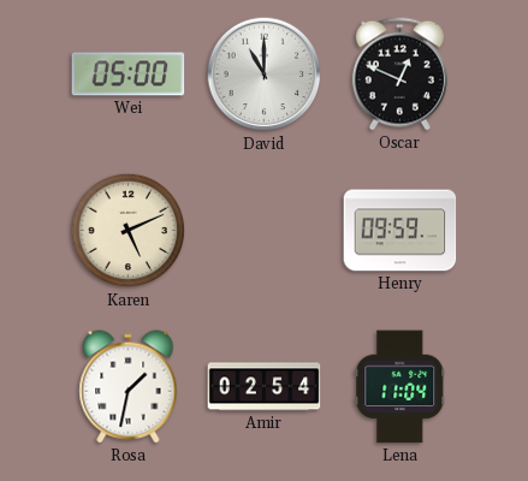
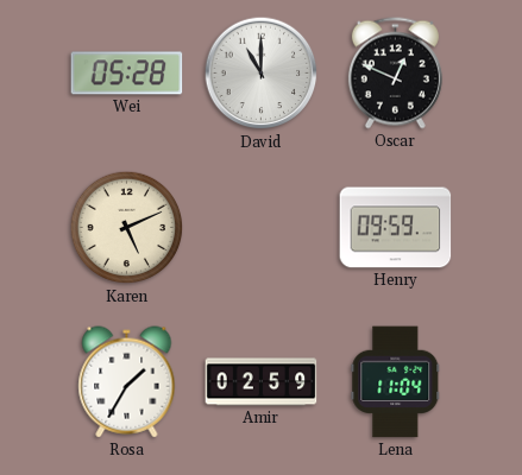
Wei: 05:00 -> 05:28 (127, 74)
Rosa: 1:32 -> 1:35 (127, 382)
Amir: 02:54 -> 02:59 (262, 382)
